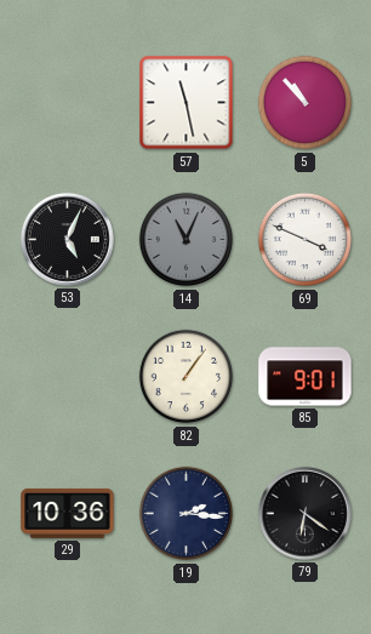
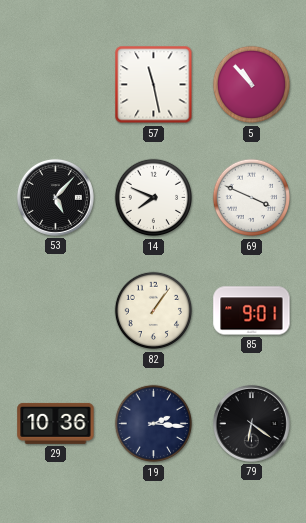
53: 5:04 -> 5:07 (55, 197)
14: 11:04 -> 7:49 (154, 198)
14 dial: grey -> white (154, 198)
